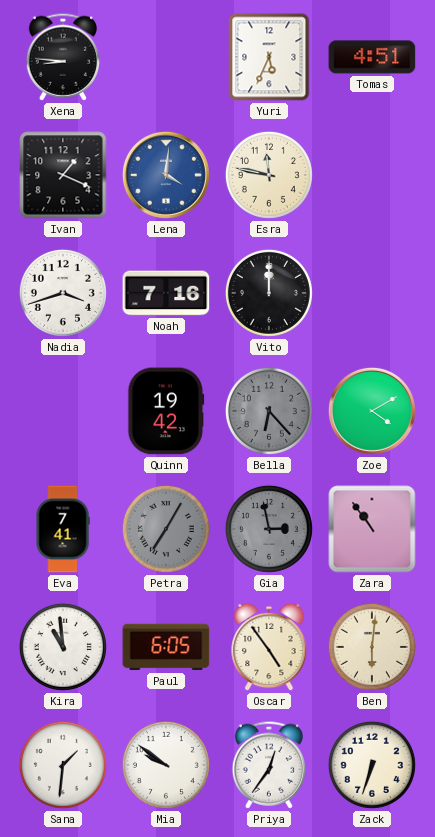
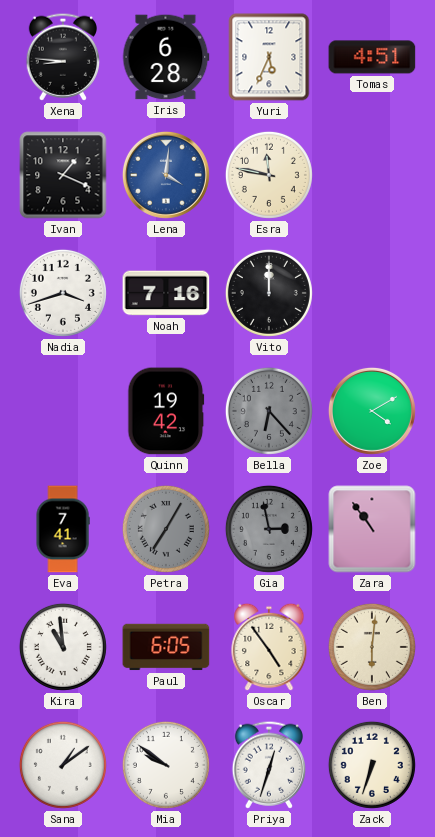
Iris: none -> 6:28 (166, 57)
Sana: 1:31 -> 1:09 (63, 765)
Priya: 12:36 -> 12:33 (268, 765)
